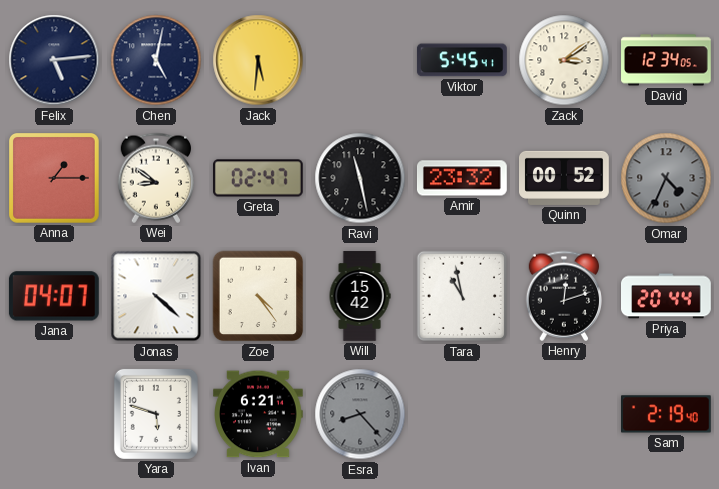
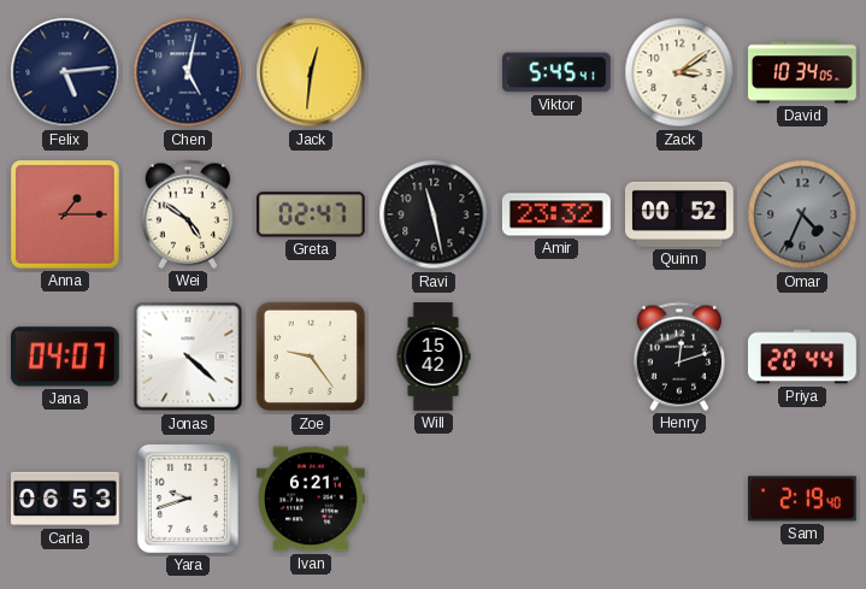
Jack: 5:31 -> 12:31 (311, 72)
David: 12:34 -> 10:34 (802, 72)
Wei: 8:51 -> 4:51 (187, 214)
Zoe: 4:24 -> 9:24 (311, 357)
Tara: 10:58 -> none (462, 296)
Carla: none -> 06:53 (66, 499)
Yara: 5:48 -> 9:42 (188, 499)
Esra: 8:23 -> none (360, 414)
